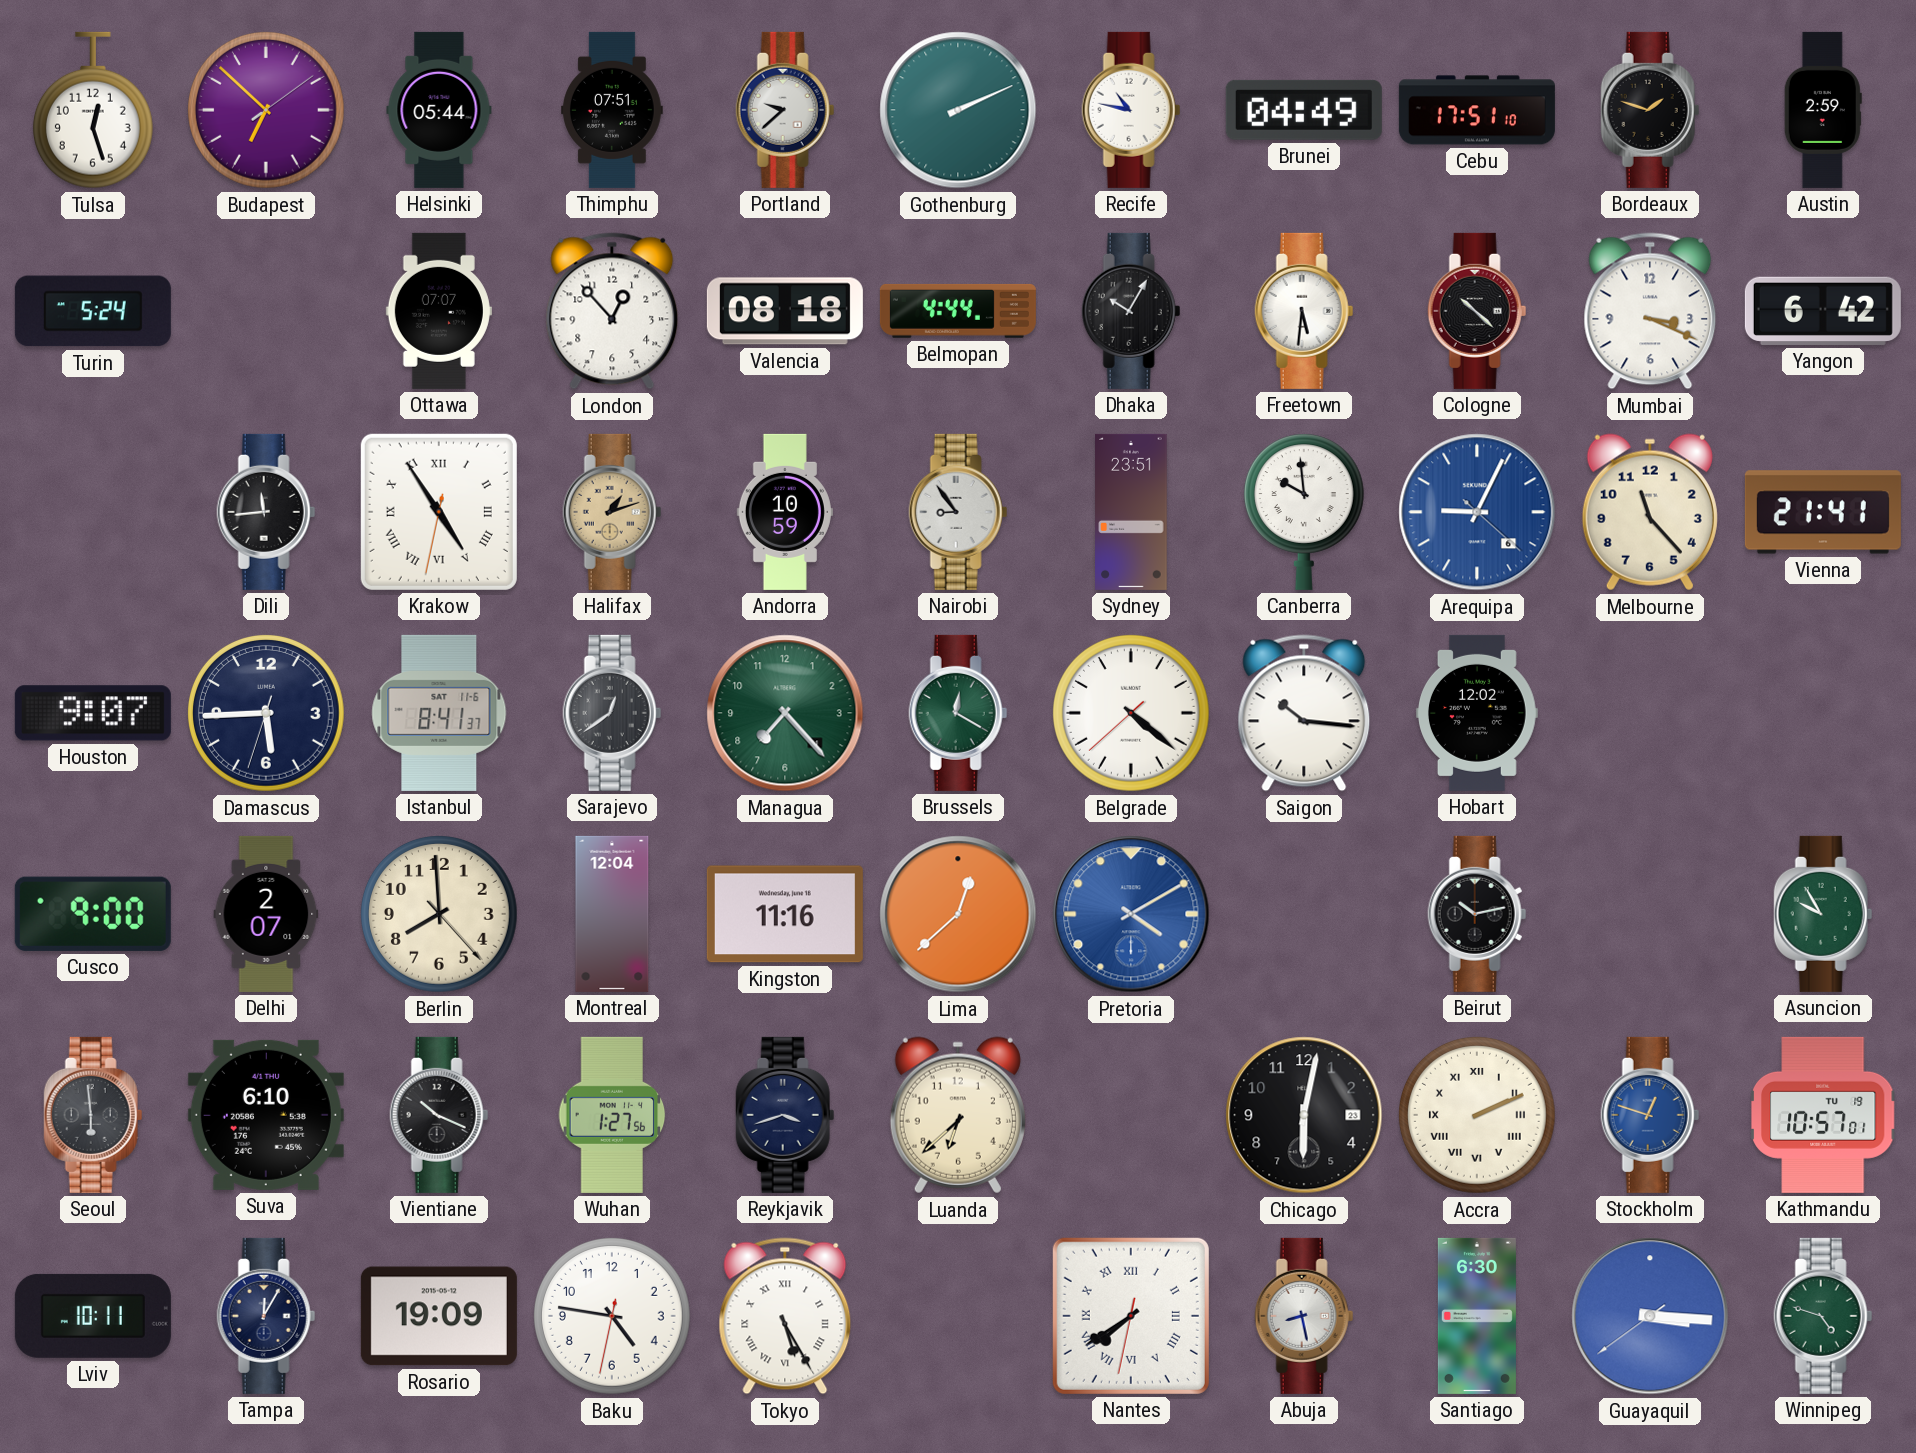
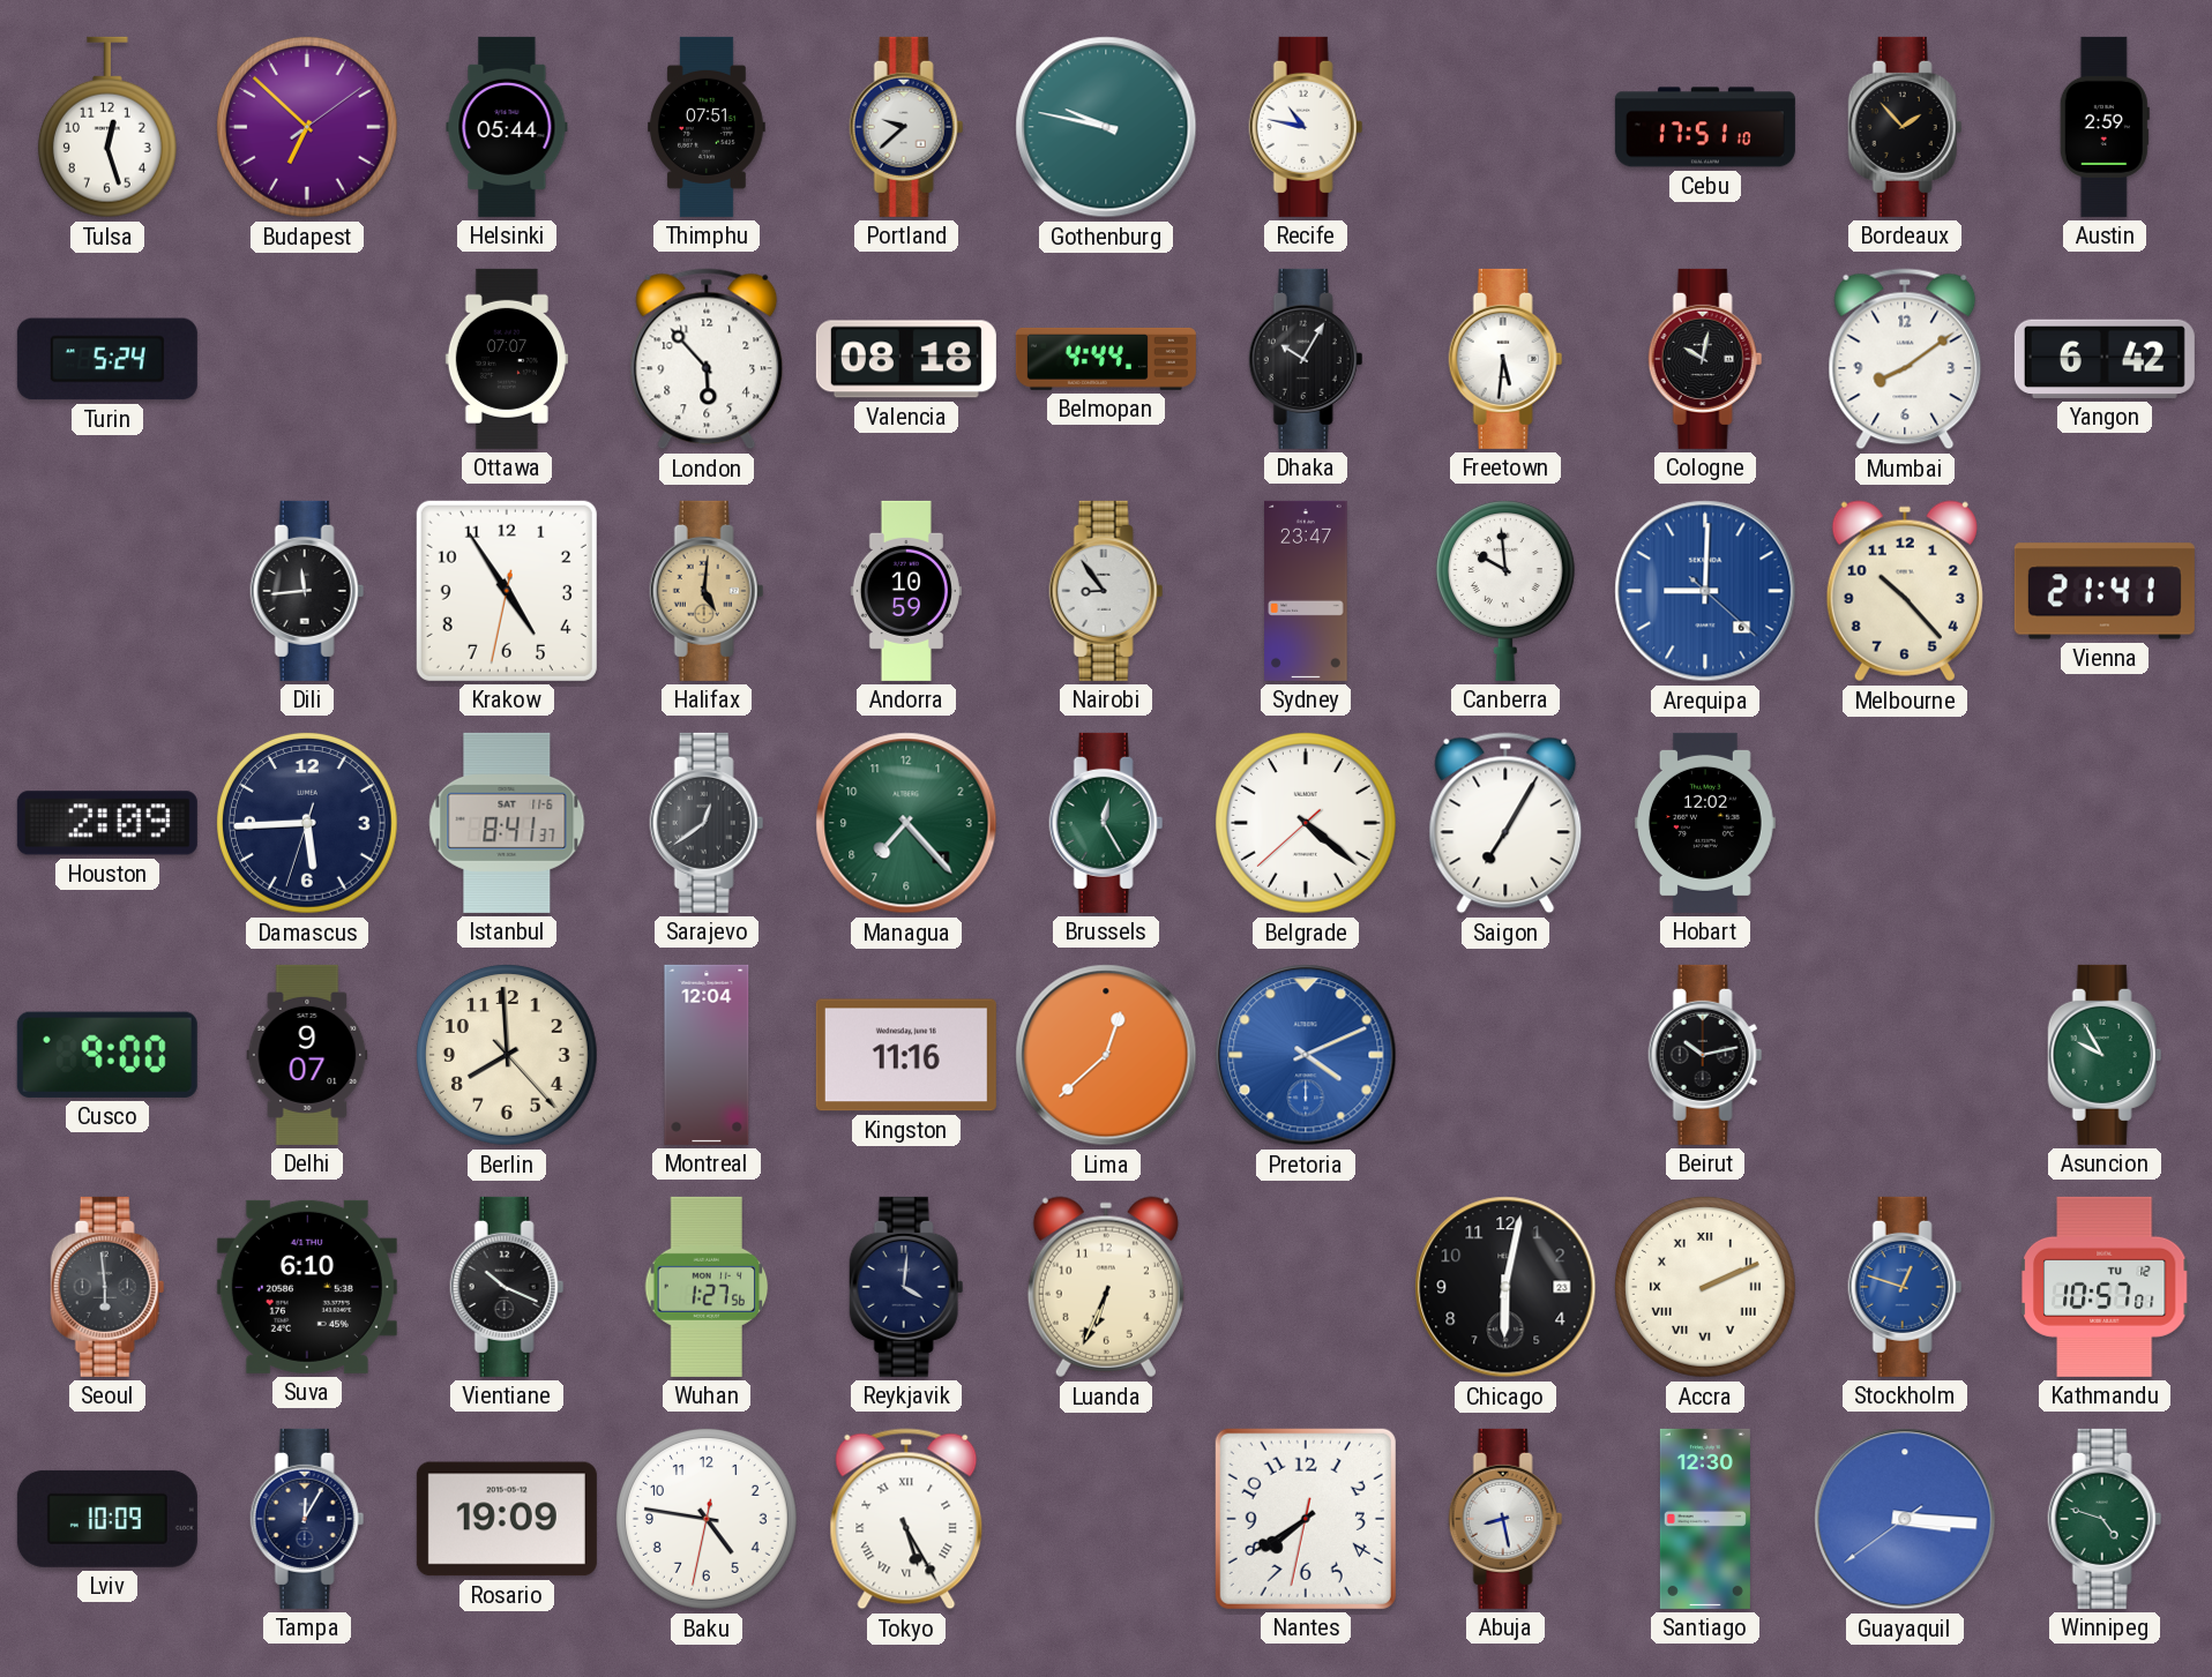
Gothenburg: 2:11 -> 9:47 (1106, 127)
Brunei: 04:49 -> none (1304, 110)
Bordeaux: 1:48 -> 1:53 (1905, 127)
London: 12:53 -> 5:53 (707, 359)
Cologne: 10:22 -> 10:02 (1705, 359)
Mumbai: 3:19 -> 8:09 (1905, 359)
Krakow numerals: Roman -> Arabic (507, 591)
Halifax: 1:12 -> 5:01 (707, 591)
Sydney: 23:51 -> 23:47 (1306, 591)
Arequipa: 9:04 -> 9:00 (1705, 591)
Melbourne: 11:23 -> 10:23 (1905, 591)
Houston: 9:07 -> 2:09 (107, 823)
Brussels: 12:20 -> 12:25 (1106, 823)
Saigon: 10:16 -> 7:05 (1505, 823)
Delhi: 2:07 -> 9:07 (307, 1055)
Pretoria: 4:10 -> 4:11 (1306, 1055)
Reykjavik: 3:42 -> 4:01 (906, 1287)
Luanda: 6:38 -> 6:34 (1106, 1287)
Kathmandu date: TU 19 -> TU 12 (2105, 1287)
Lviv: 10:11 -> 10:09 (107, 1519)
Nantes numerals: Roman -> Arabic (1306, 1519)
Santiago: 6:30 -> 12:30 (1705, 1519)
